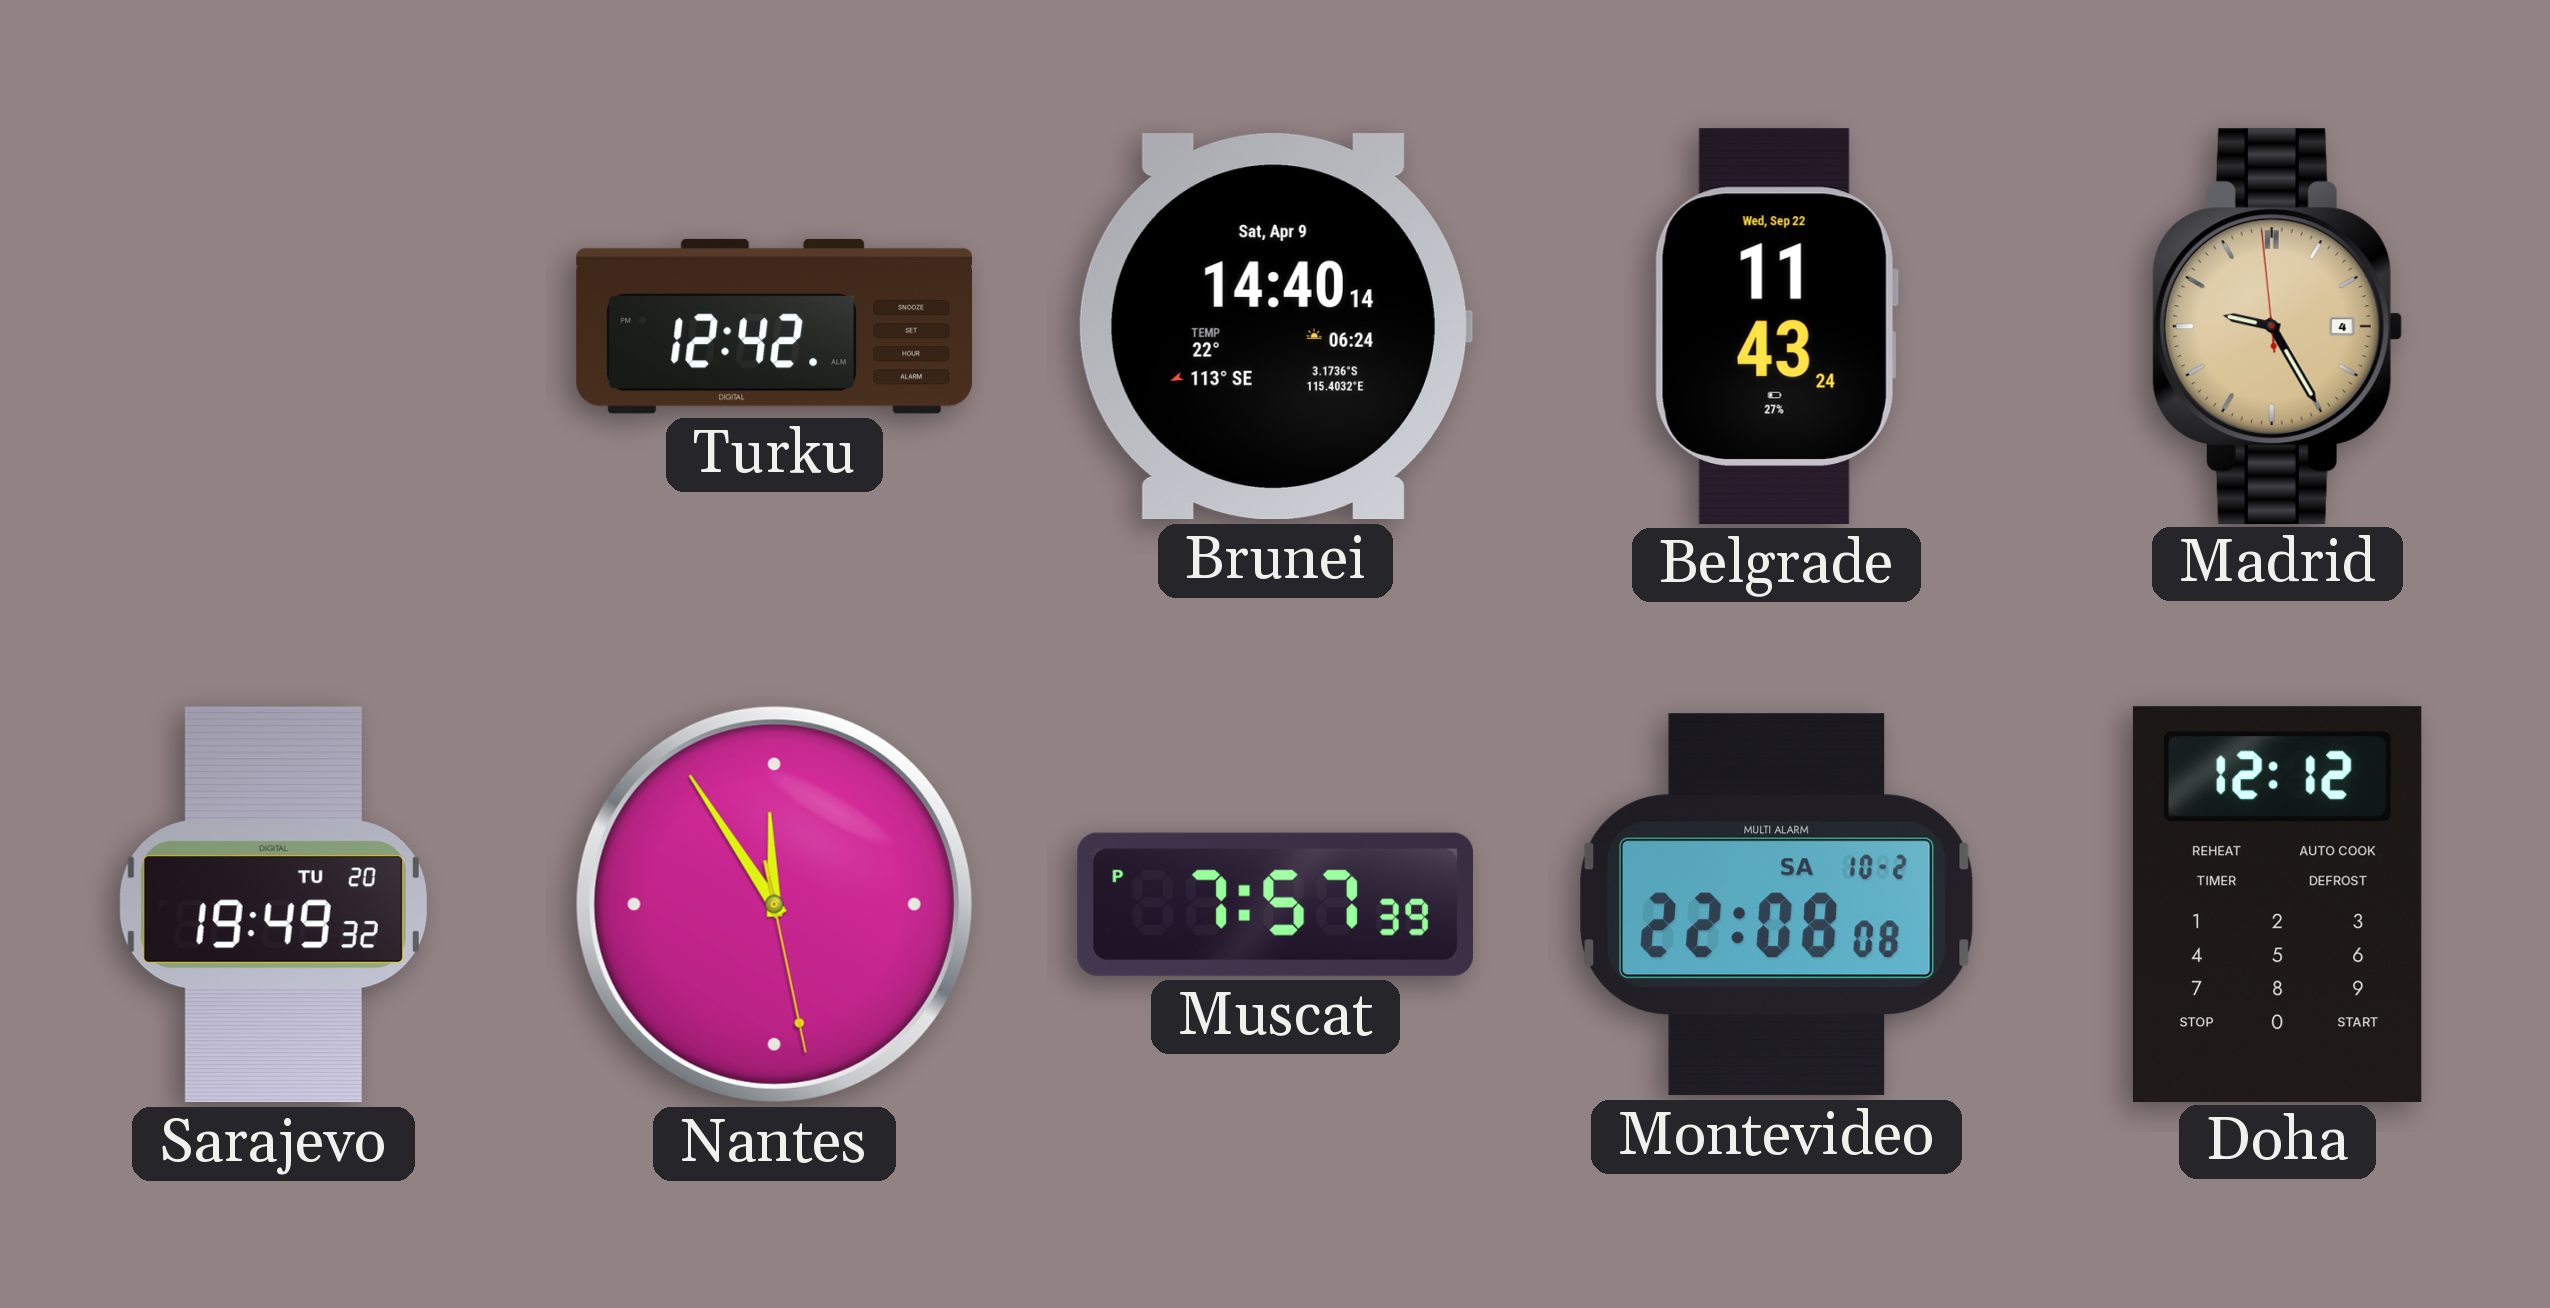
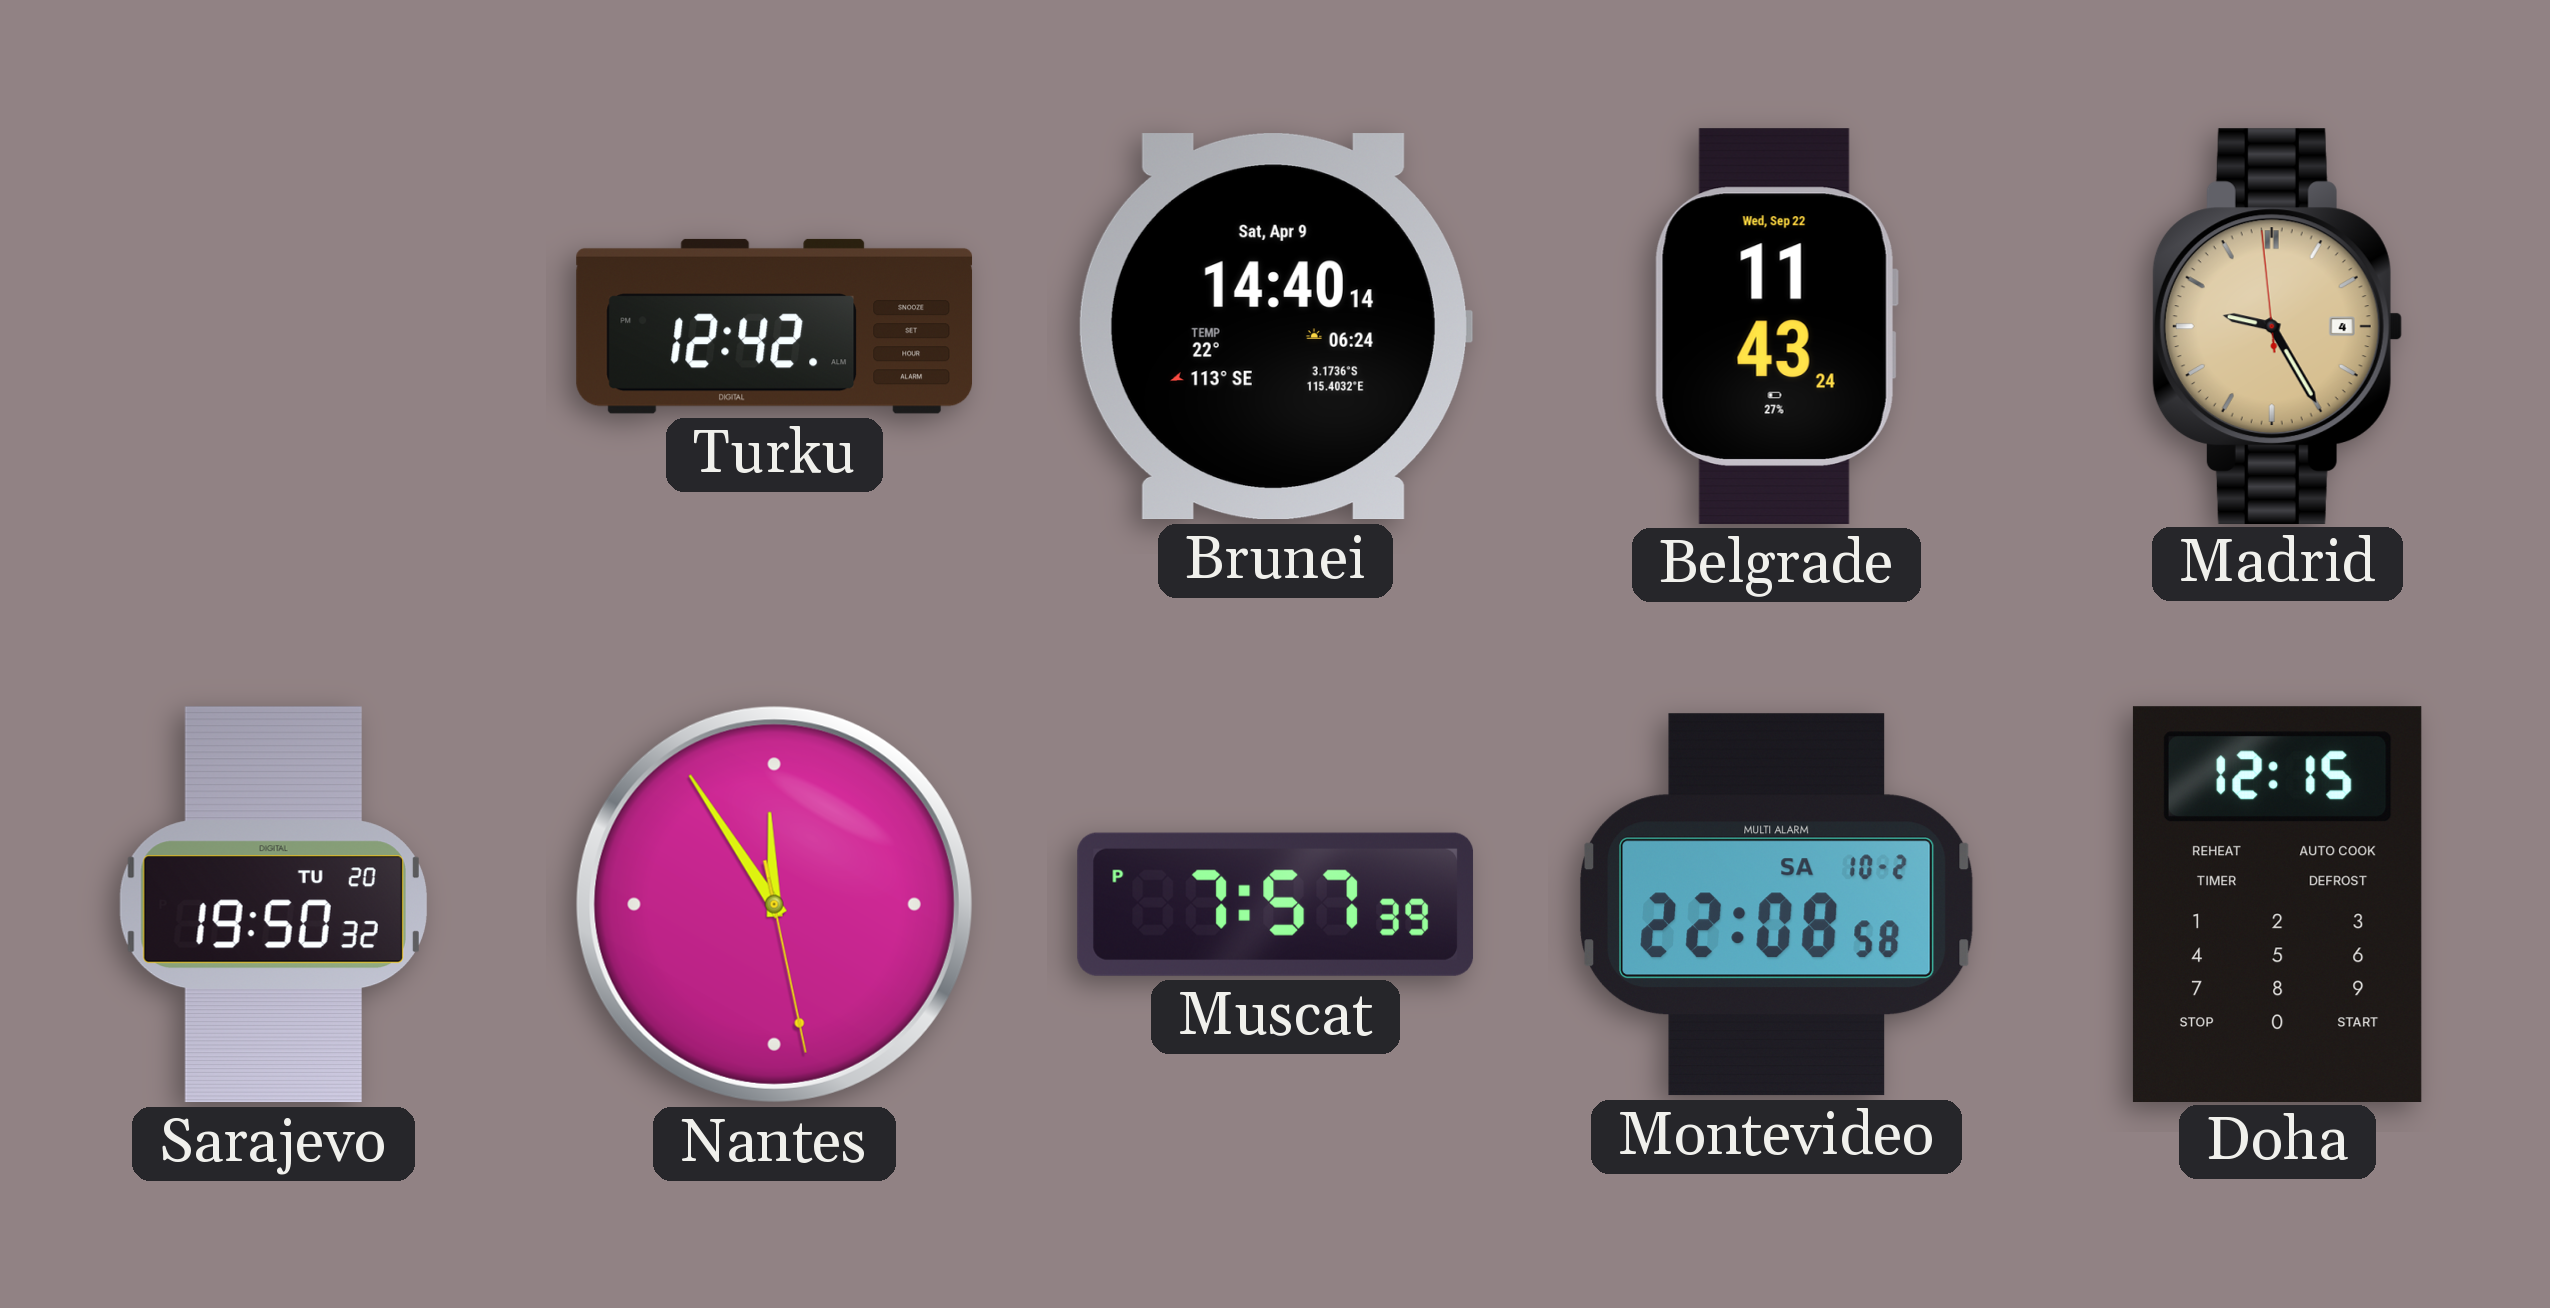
Sarajevo: 19:49 -> 19:50 (273, 905)
Montevideo: 22:08:08 -> 22:08:58 (1777, 905)
Doha: 12:12 -> 12:15 (2277, 904)
